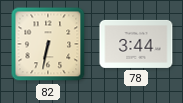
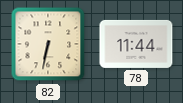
78: 3:44 -> 11:44 (136, 44)
